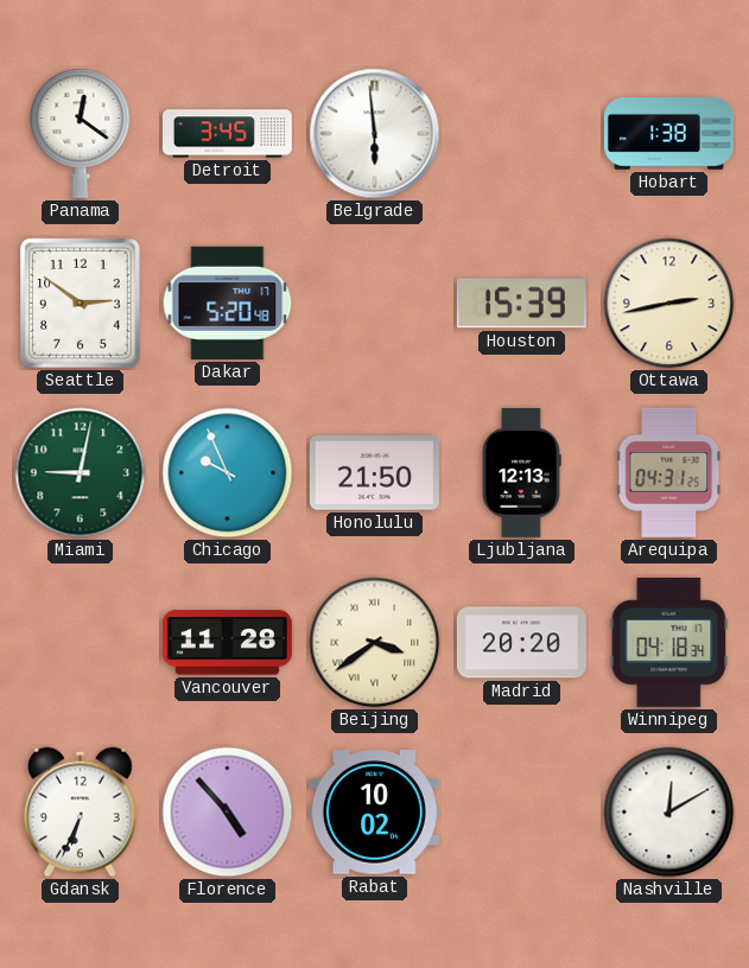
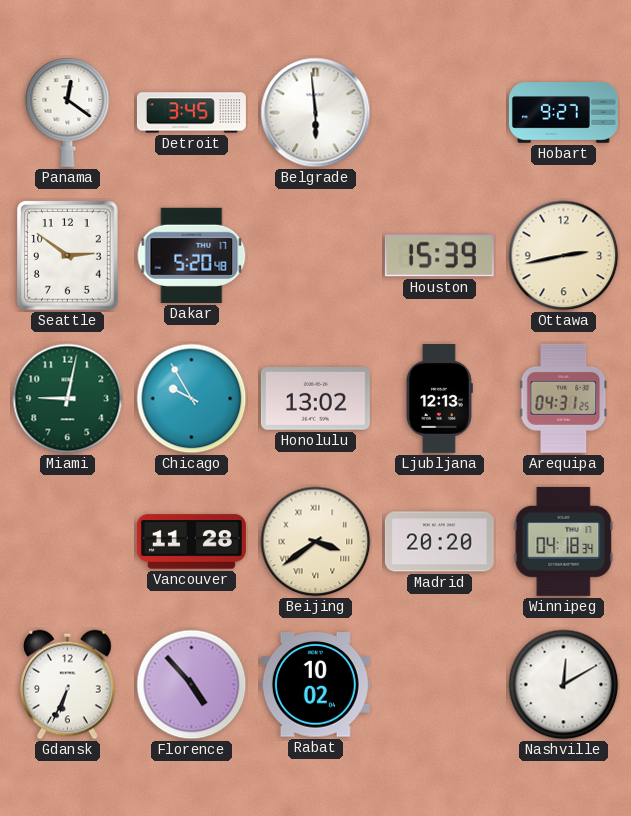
Hobart: 1:38 -> 9:27 (563, 113)
Chicago: 9:56 -> 9:55 (192, 399)
Honolulu: 21:50 -> 13:02 (315, 399)
